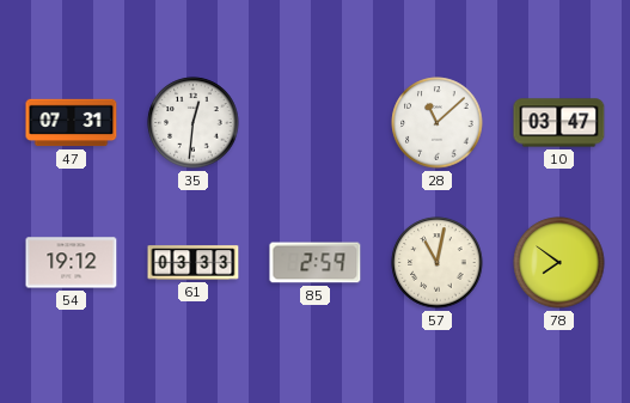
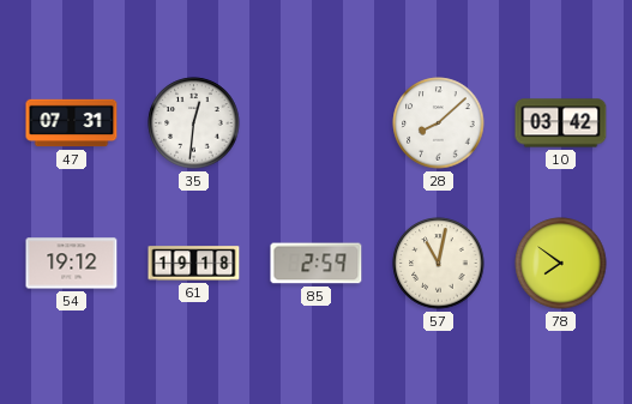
28: 11:08 -> 8:08 (439, 123)
10: 03:47 -> 03:42 (561, 123)
61: 03:33 -> 19:18 (194, 264)
